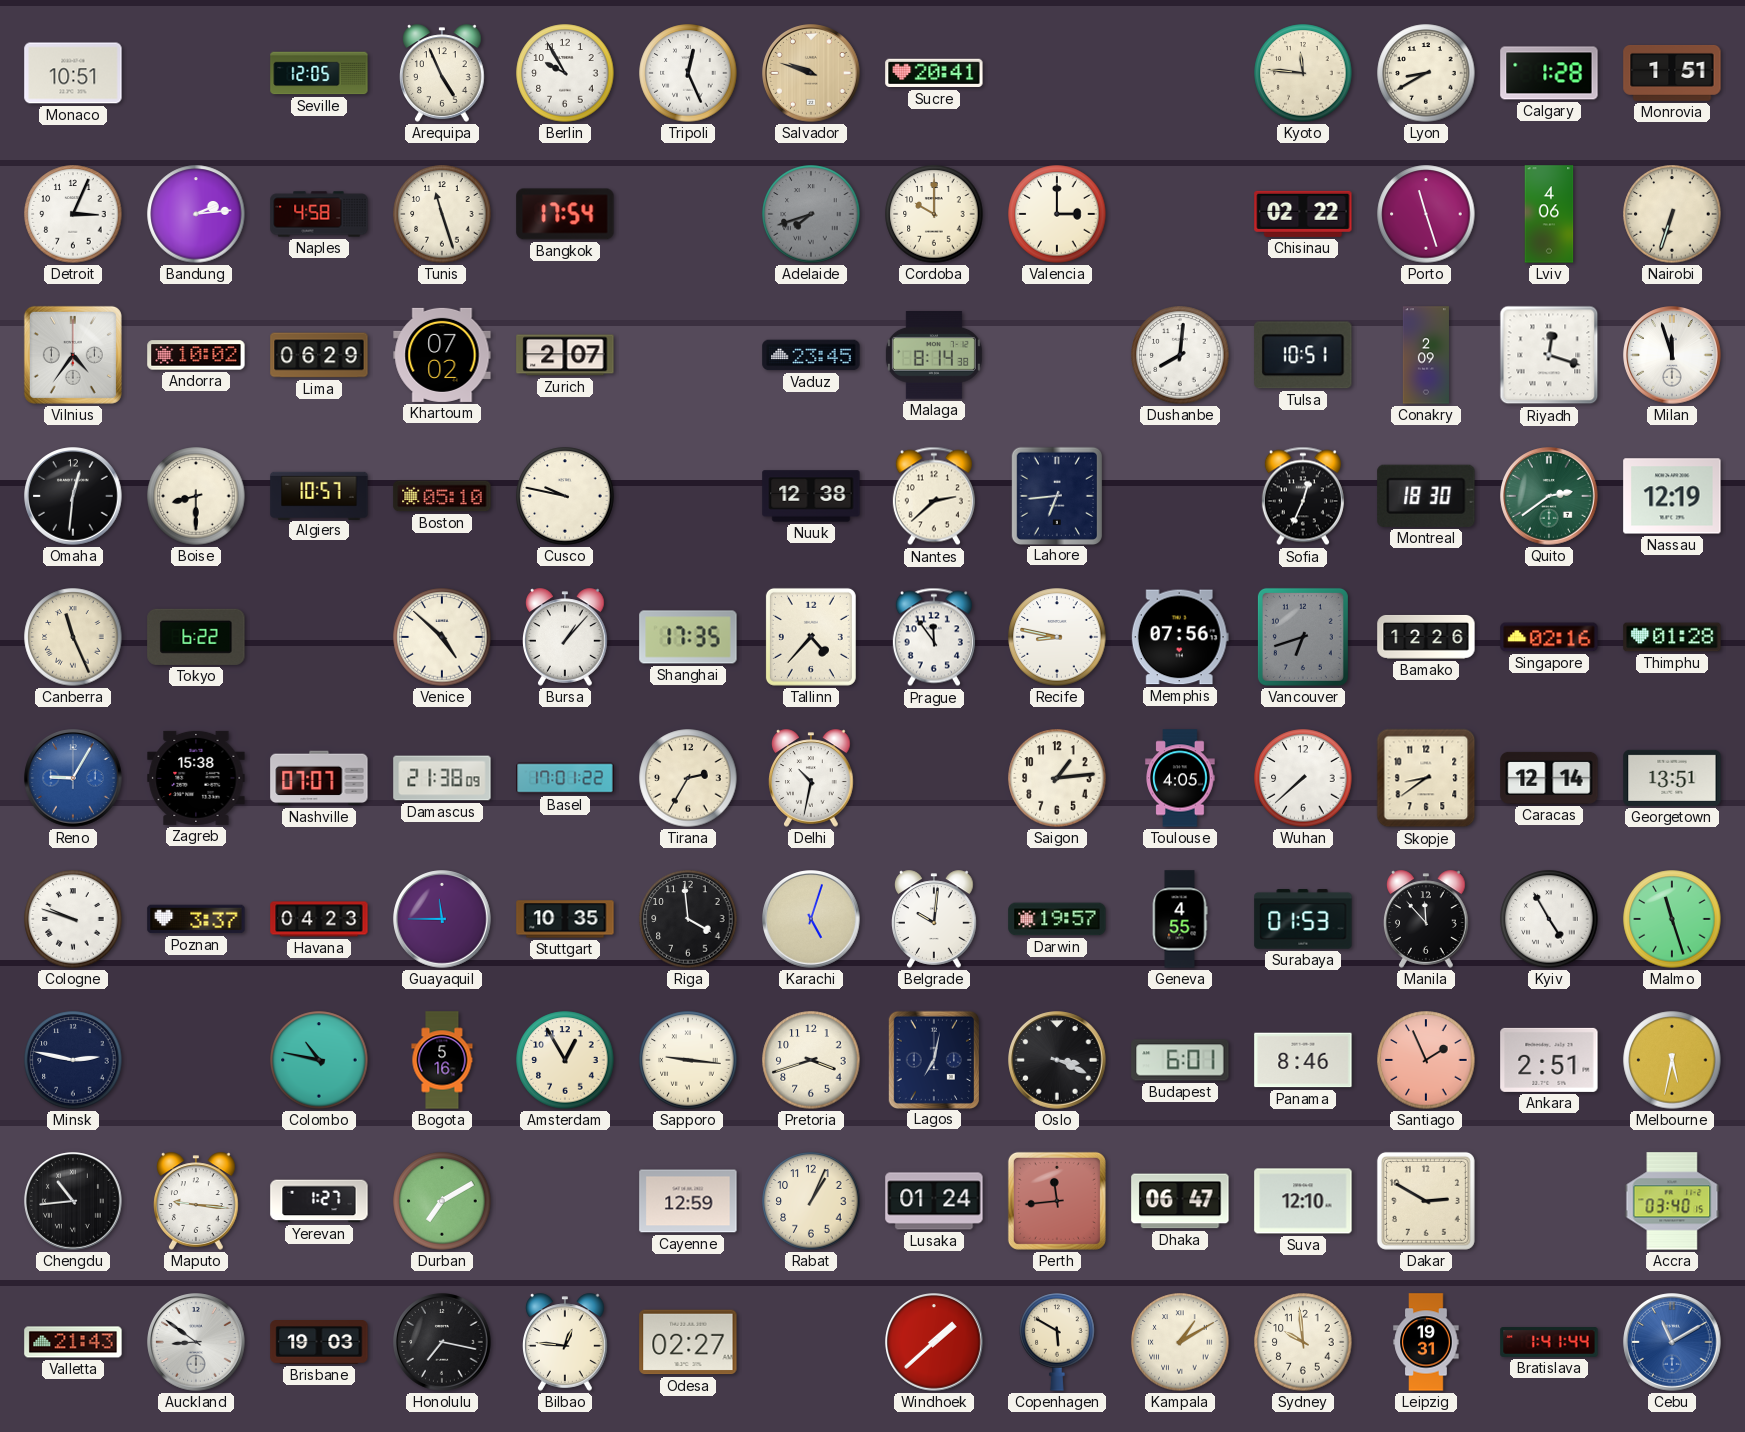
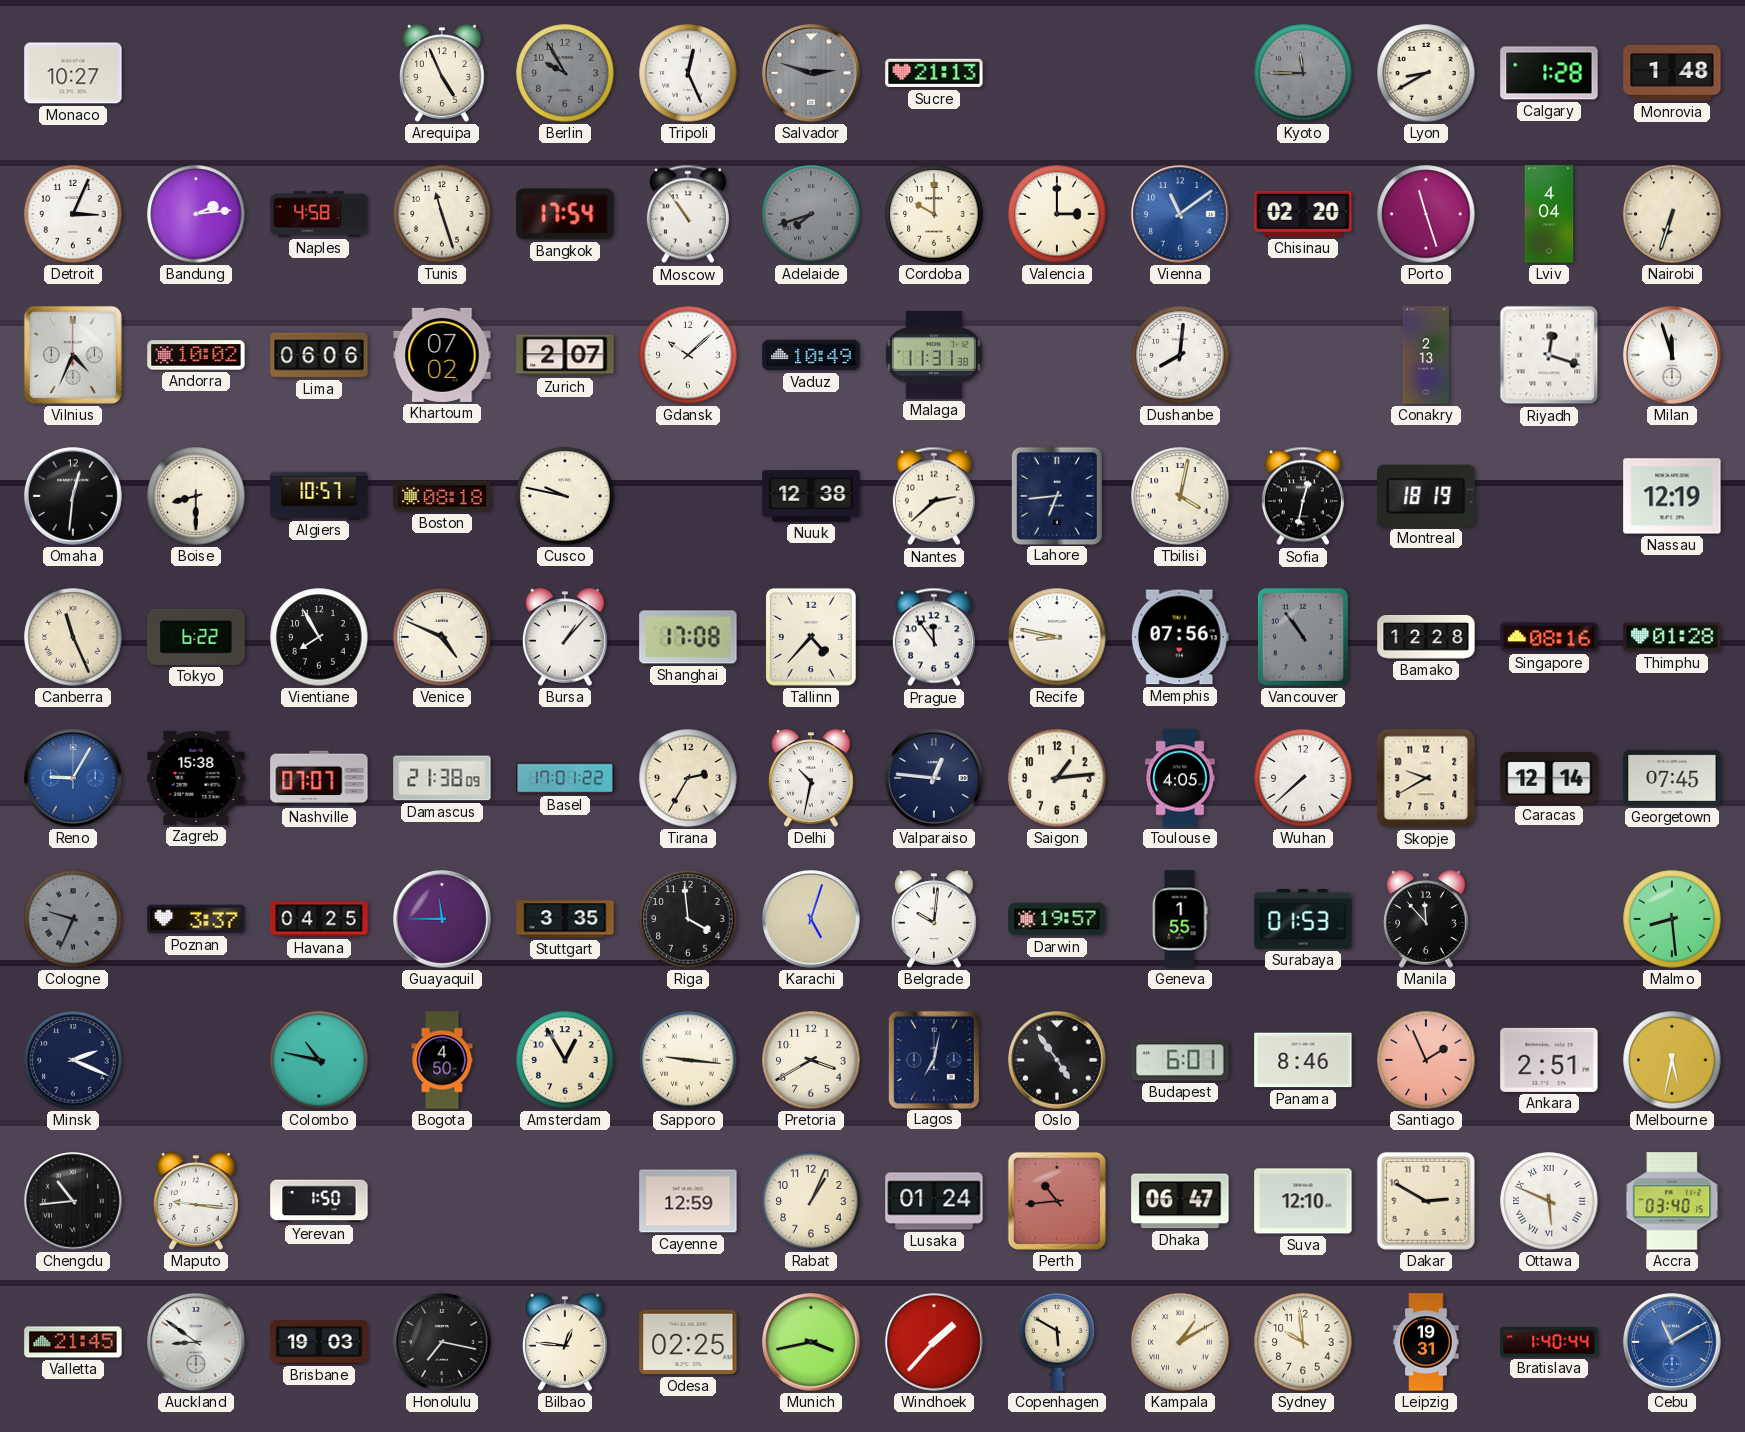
Monaco: 10:51 -> 10:27 (73, 73)
Seville: 12:05 -> none (319, 73)
Berlin dial: white -> grey (565, 73)
Salvador: 9:48 -> 2:48 (811, 73)
Salvador dial: champagne -> grey (811, 73)
Sucre: 20:41 -> 21:13 (934, 73)
Kyoto: 11:46 -> 11:45 (1303, 73)
Kyoto dial: cream -> grey (1303, 73)
Monrovia: 1:51 -> 1:48 (1672, 73)
Moscow: none -> 10:54 (688, 214)
Vienna: none -> 11:09 (1180, 214)
Chisinau: 02:22 -> 02:20 (1303, 214)
Lviv: 4:06 -> 4:04 (1549, 214)
Vilnius: 4:36 -> 4:34 (73, 355)
Lima: 06:29 -> 06:06 (319, 355)
Gdansk: none -> 10:08 (688, 355)
Vaduz: 23:45 -> 10:49 (811, 355)
Malaga: 8:14 -> 11:31 (934, 356)
Tulsa: 10:51 -> none (1303, 355)
Conakry: 2:09 -> 2:13 (1426, 355)
Boston: 05:10 -> 08:18 (442, 496)
Tbilisi: none -> 4:02 (1180, 496)
Sofia: 12:34 -> 12:32 (1303, 496)
Montreal: 18:30 -> 18:19 (1426, 496)
Quito: 2:39 -> none (1549, 496)
Vientiane: none -> 7:55 (319, 637)
Venice: 4:52 -> 4:49 (442, 637)
Shanghai: 17:35 -> 17:08 (688, 637)
Vancouver: 6:42 -> 10:54 (1303, 637)
Bamako: 12:26 -> 12:28 (1426, 637)
Singapore: 02:16 -> 08:16 (1549, 637)
Valparaiso: none -> 12:46 (934, 778)
Skopje: 8:39 -> 9:40 (1426, 778)
Georgetown: 13:51 -> 07:45 (1672, 778)
Cologne: 9:48 -> 9:34 (73, 919)
Cologne dial: white -> grey (73, 919)
Havana: 04:23 -> 04:25 (319, 919)
Stuttgart: 10:35 -> 3:35 (565, 919)
Geneva: 4:55 -> 1:55 (1180, 919)
Kyiv: 4:55 -> none (1549, 919)
Malmo: 11:27 -> 8:29 (1672, 919)
Minsk: 2:47 -> 2:19 (73, 1060)
Bogota: 5:16 -> 4:50 (442, 1060)
Pretoria: 3:42 -> 3:40 (811, 1060)
Oslo: 3:19 -> 4:54 (1057, 1060)
Yerevan: 1:27 -> 1:50 (319, 1201)
Durban: 7:10 -> none (442, 1201)
Perth: 11:44 -> 10:44 (1057, 1201)
Ottawa: none -> 5:49 (1549, 1201)
Valletta: 21:43 -> 21:45 (73, 1342)
Odesa: 02:27 -> 02:25 (688, 1342)
Munich: none -> 3:43 (811, 1342)
Windhoek: 1:38 -> 1:37 (934, 1342)
Bratislava: 1:41 -> 1:40 (1549, 1342)
